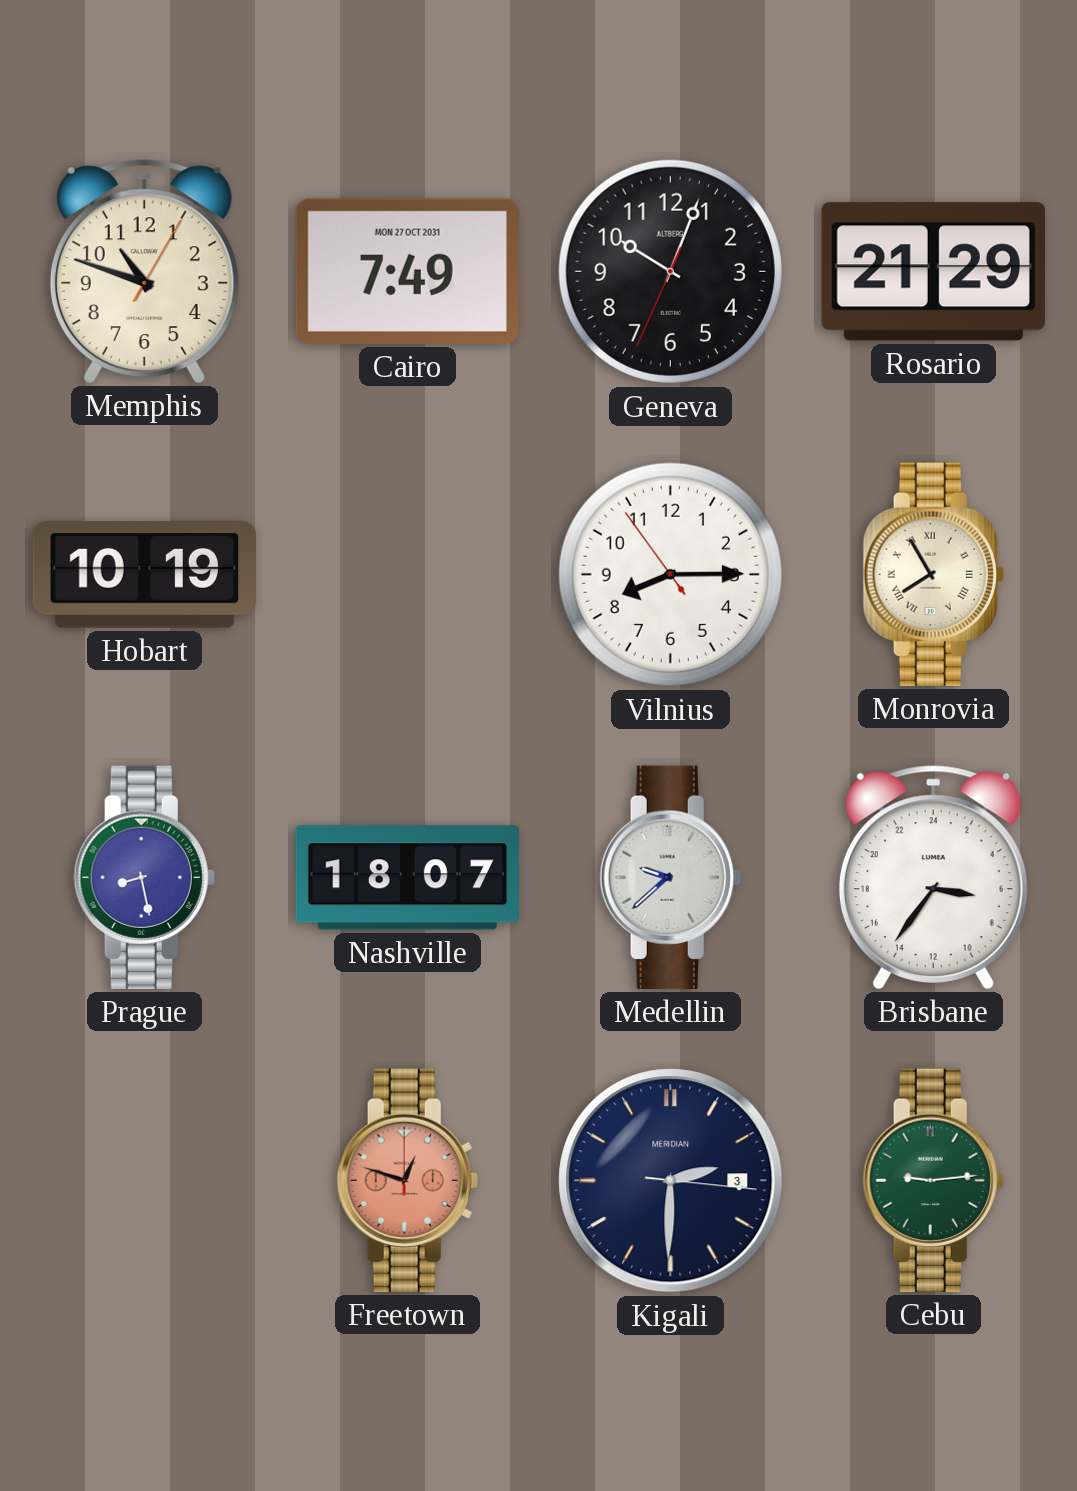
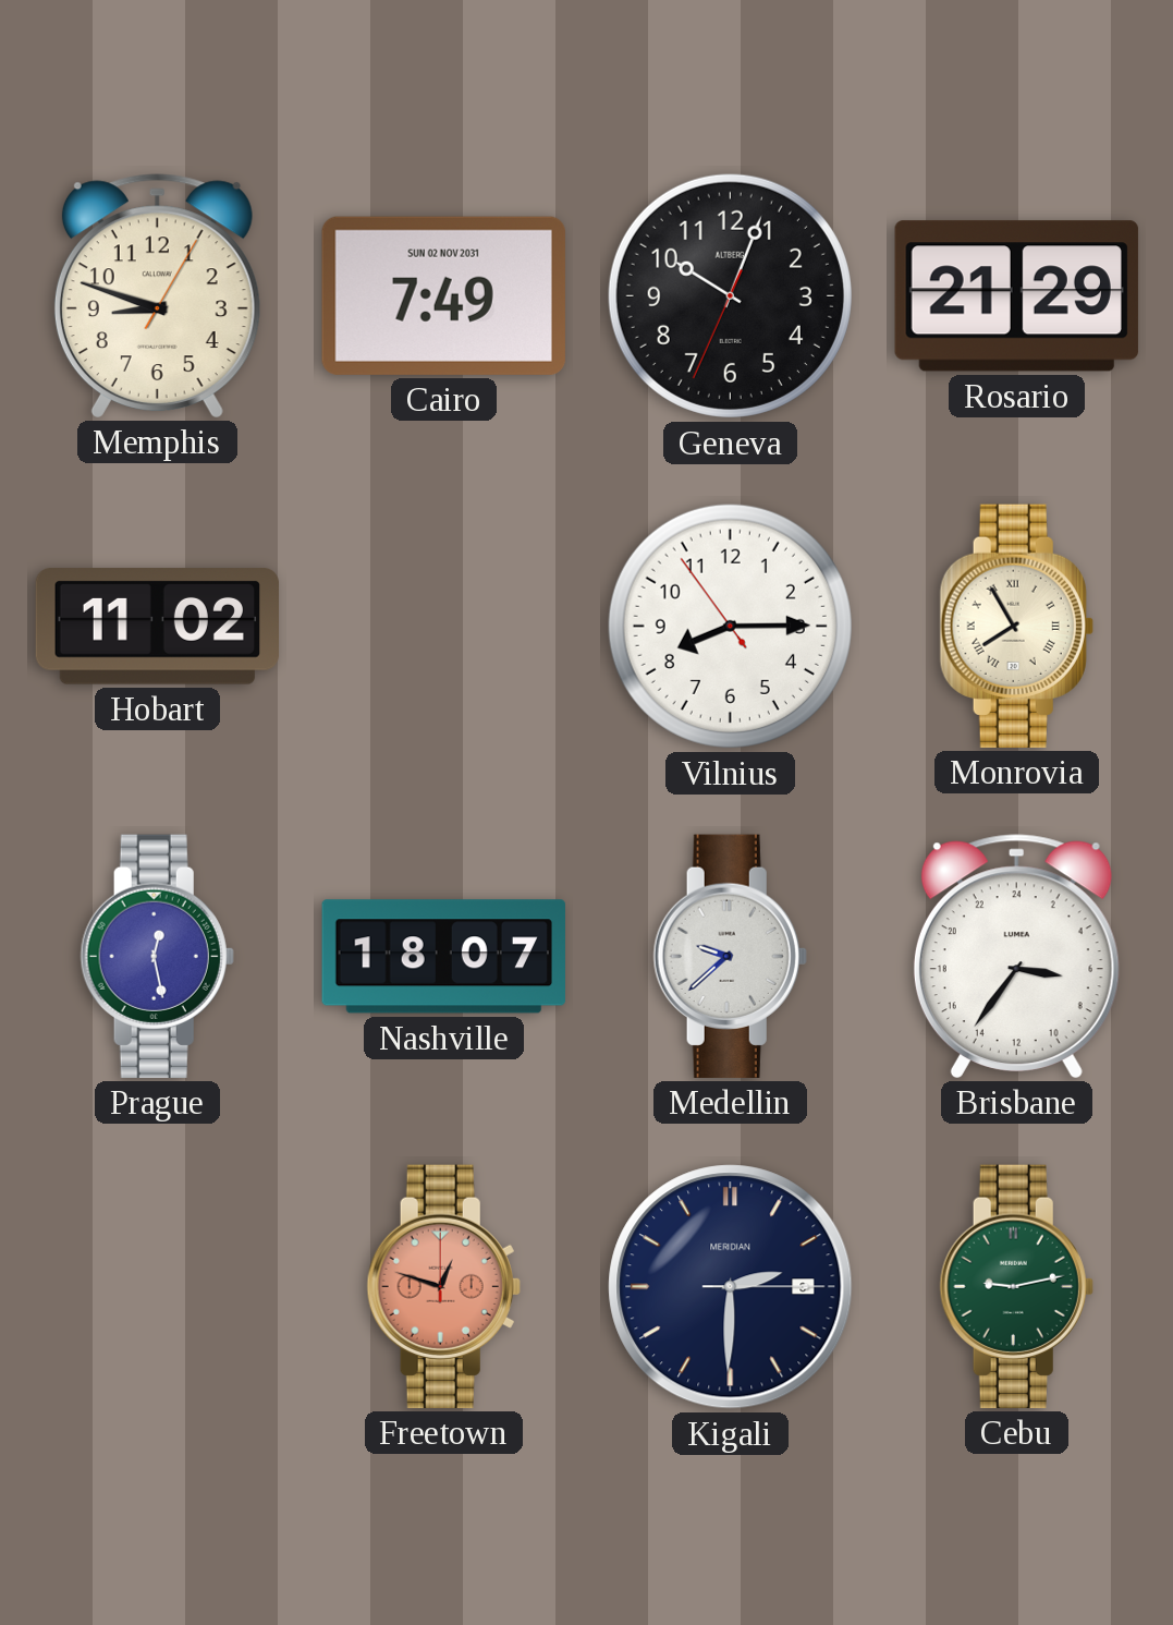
Memphis: 10:48 -> 8:48 (157, 295)
Cairo date: MON 27 OCT 2031 -> SUN 02 NOV 2031 (443, 295)
Hobart: 10:19 -> 11:02 (157, 627)
Prague: 8:28 -> 12:28 (157, 956)
Kigali: 2:30:16 -> 2:30:15 (731, 1287)
Cebu: 9:14 -> 9:13 (1016, 1286)
